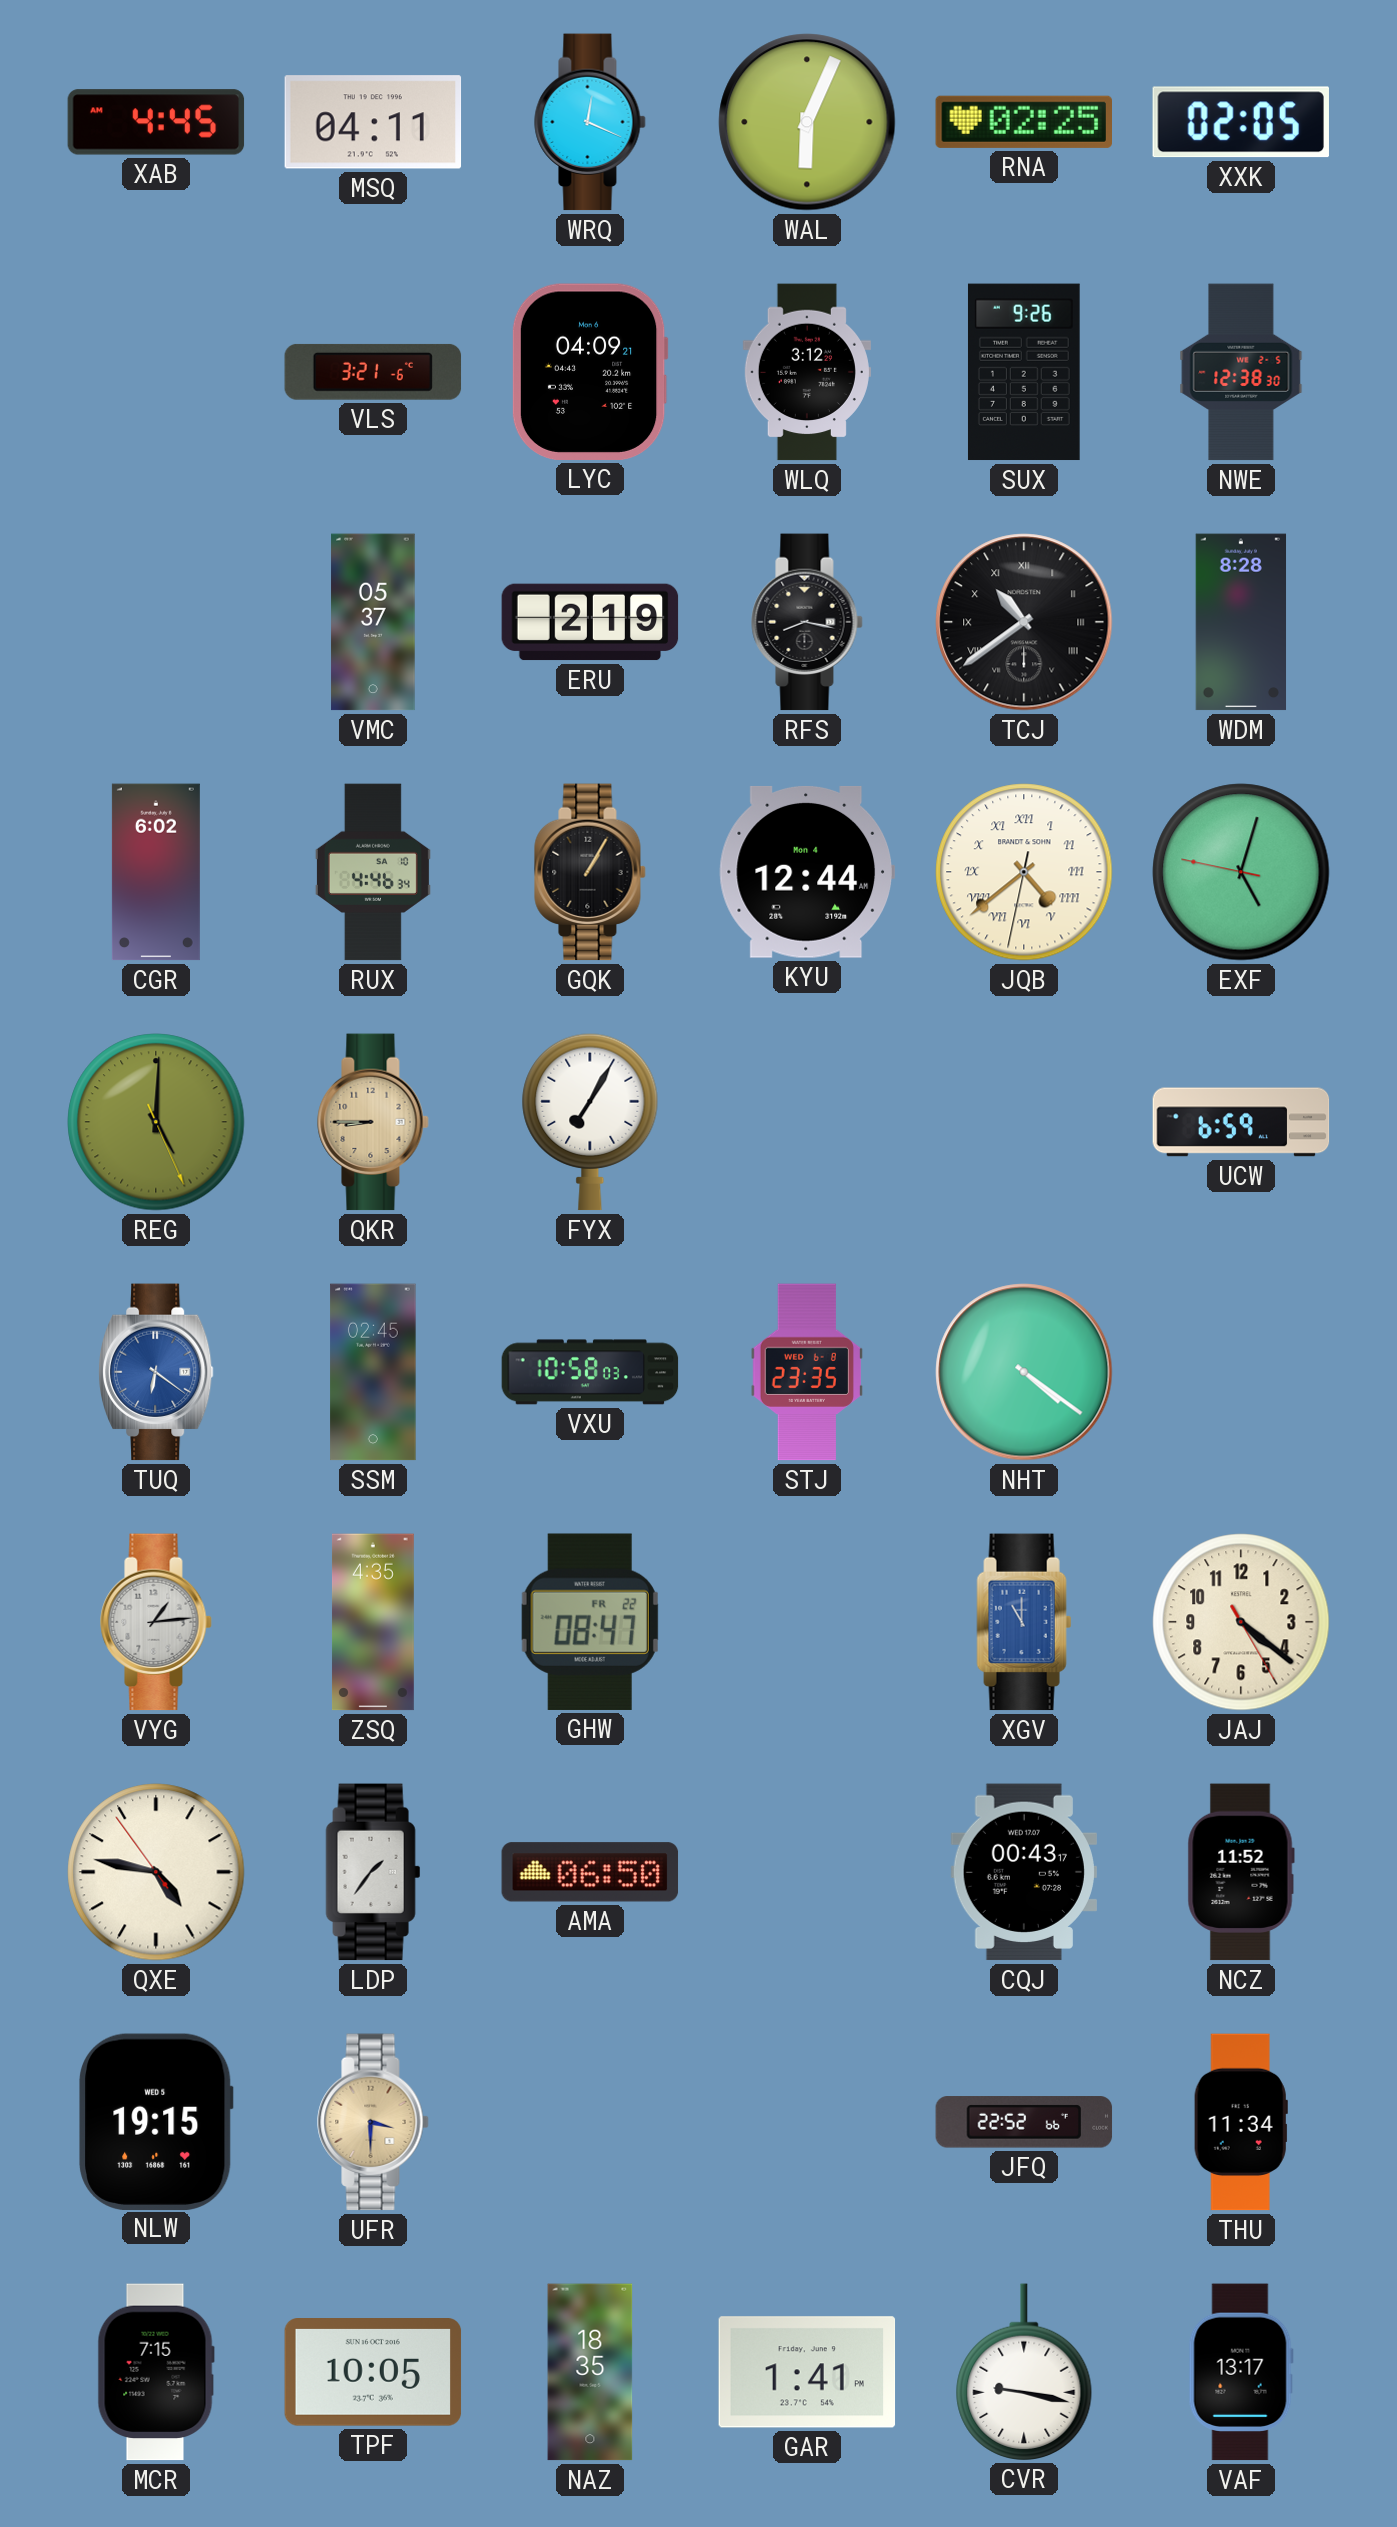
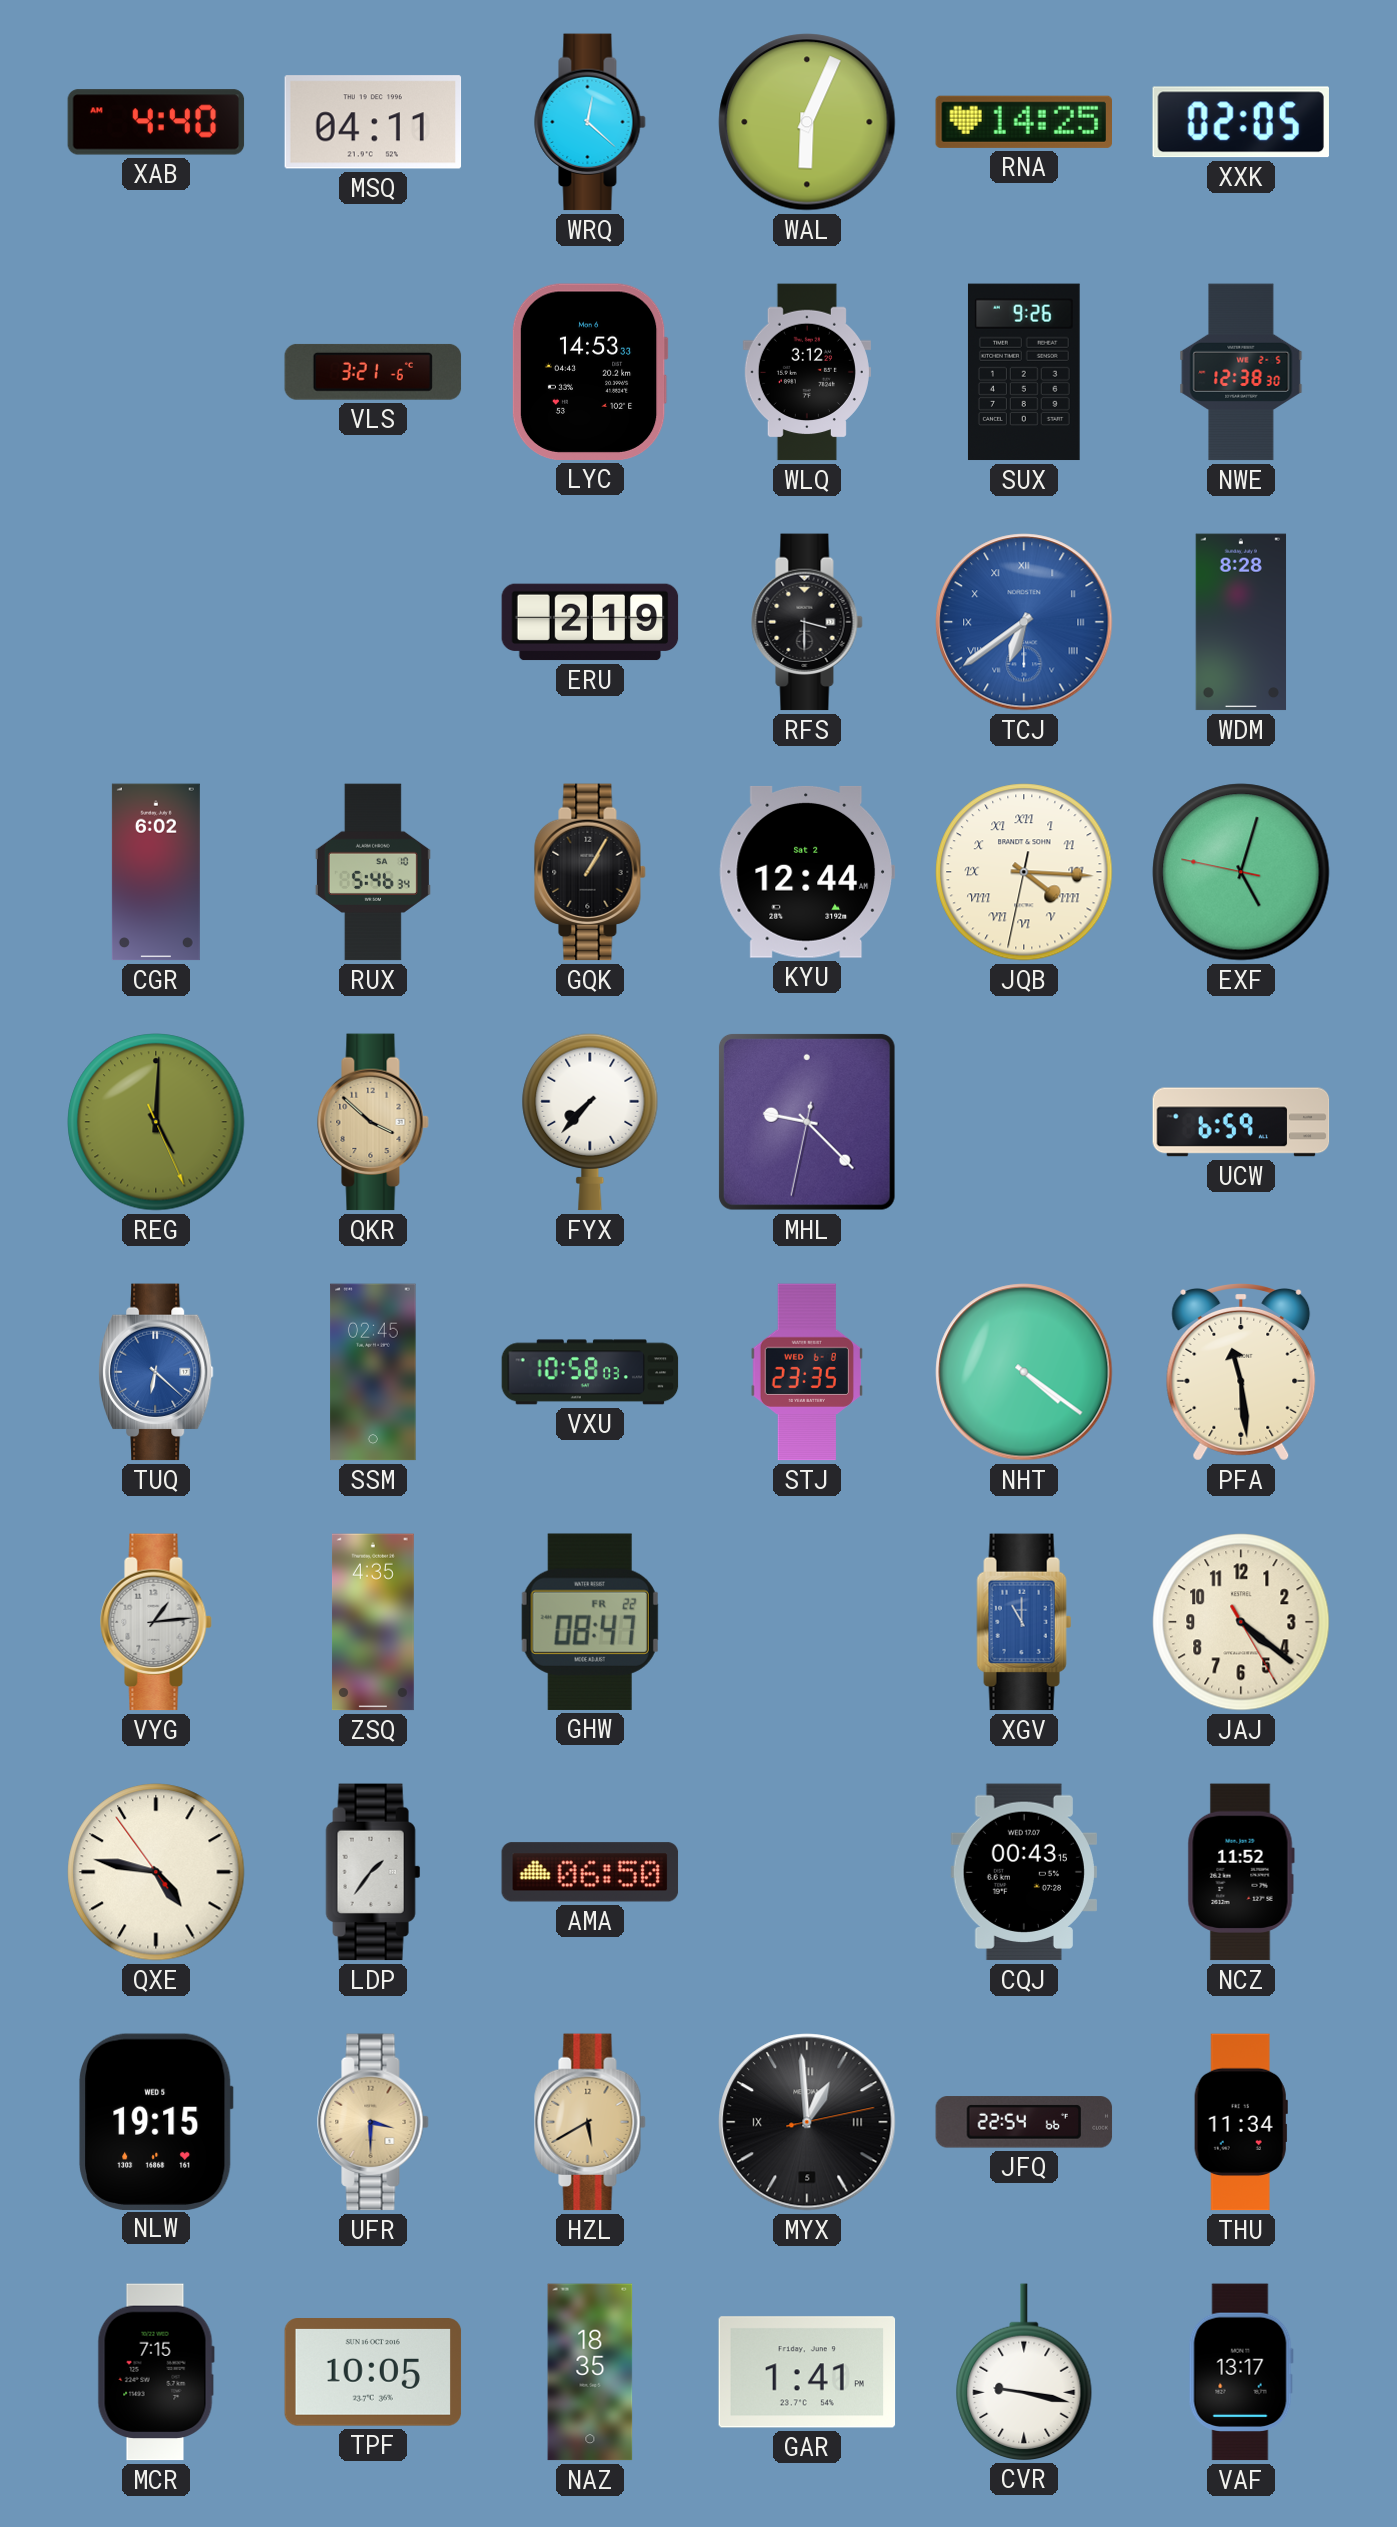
XAB: 4:45 -> 4:40 (156, 122)
WRQ: 12:19 -> 12:22 (590, 122)
RNA: 02:25 -> 14:25 (1023, 122)
LYC: 04:09 -> 14:53 (590, 372)
VMC: 05:37 -> none (373, 622)
RFS: 8:17 -> 3:30 (807, 622)
TCJ: 10:39 -> 6:39 (1024, 622)
TCJ dial: black -> blue (1024, 622)
RUX: 4:46 -> 5:46 (373, 872)
KYU date: Mon 4 -> Sat 2 (806, 872)
JQB: 4:38 -> 4:15 (1024, 872)
QKR: 8:45 -> 3:52 (373, 1122)
FYX: 7:05 -> 7:37 (590, 1122)
MHL: none -> 9:22 (807, 1122)
TUQ: 6:21 -> 6:22 (157, 1372)
PFA: none -> 11:29 (1241, 1373)
CQJ: 00:43:17 -> 00:43:15 (1024, 1872)
HZL: none -> 5:40 (590, 2122)
MYX: none -> 12:59 (807, 2122)
JFQ: 22:52 -> 22:54 (1024, 2122)
